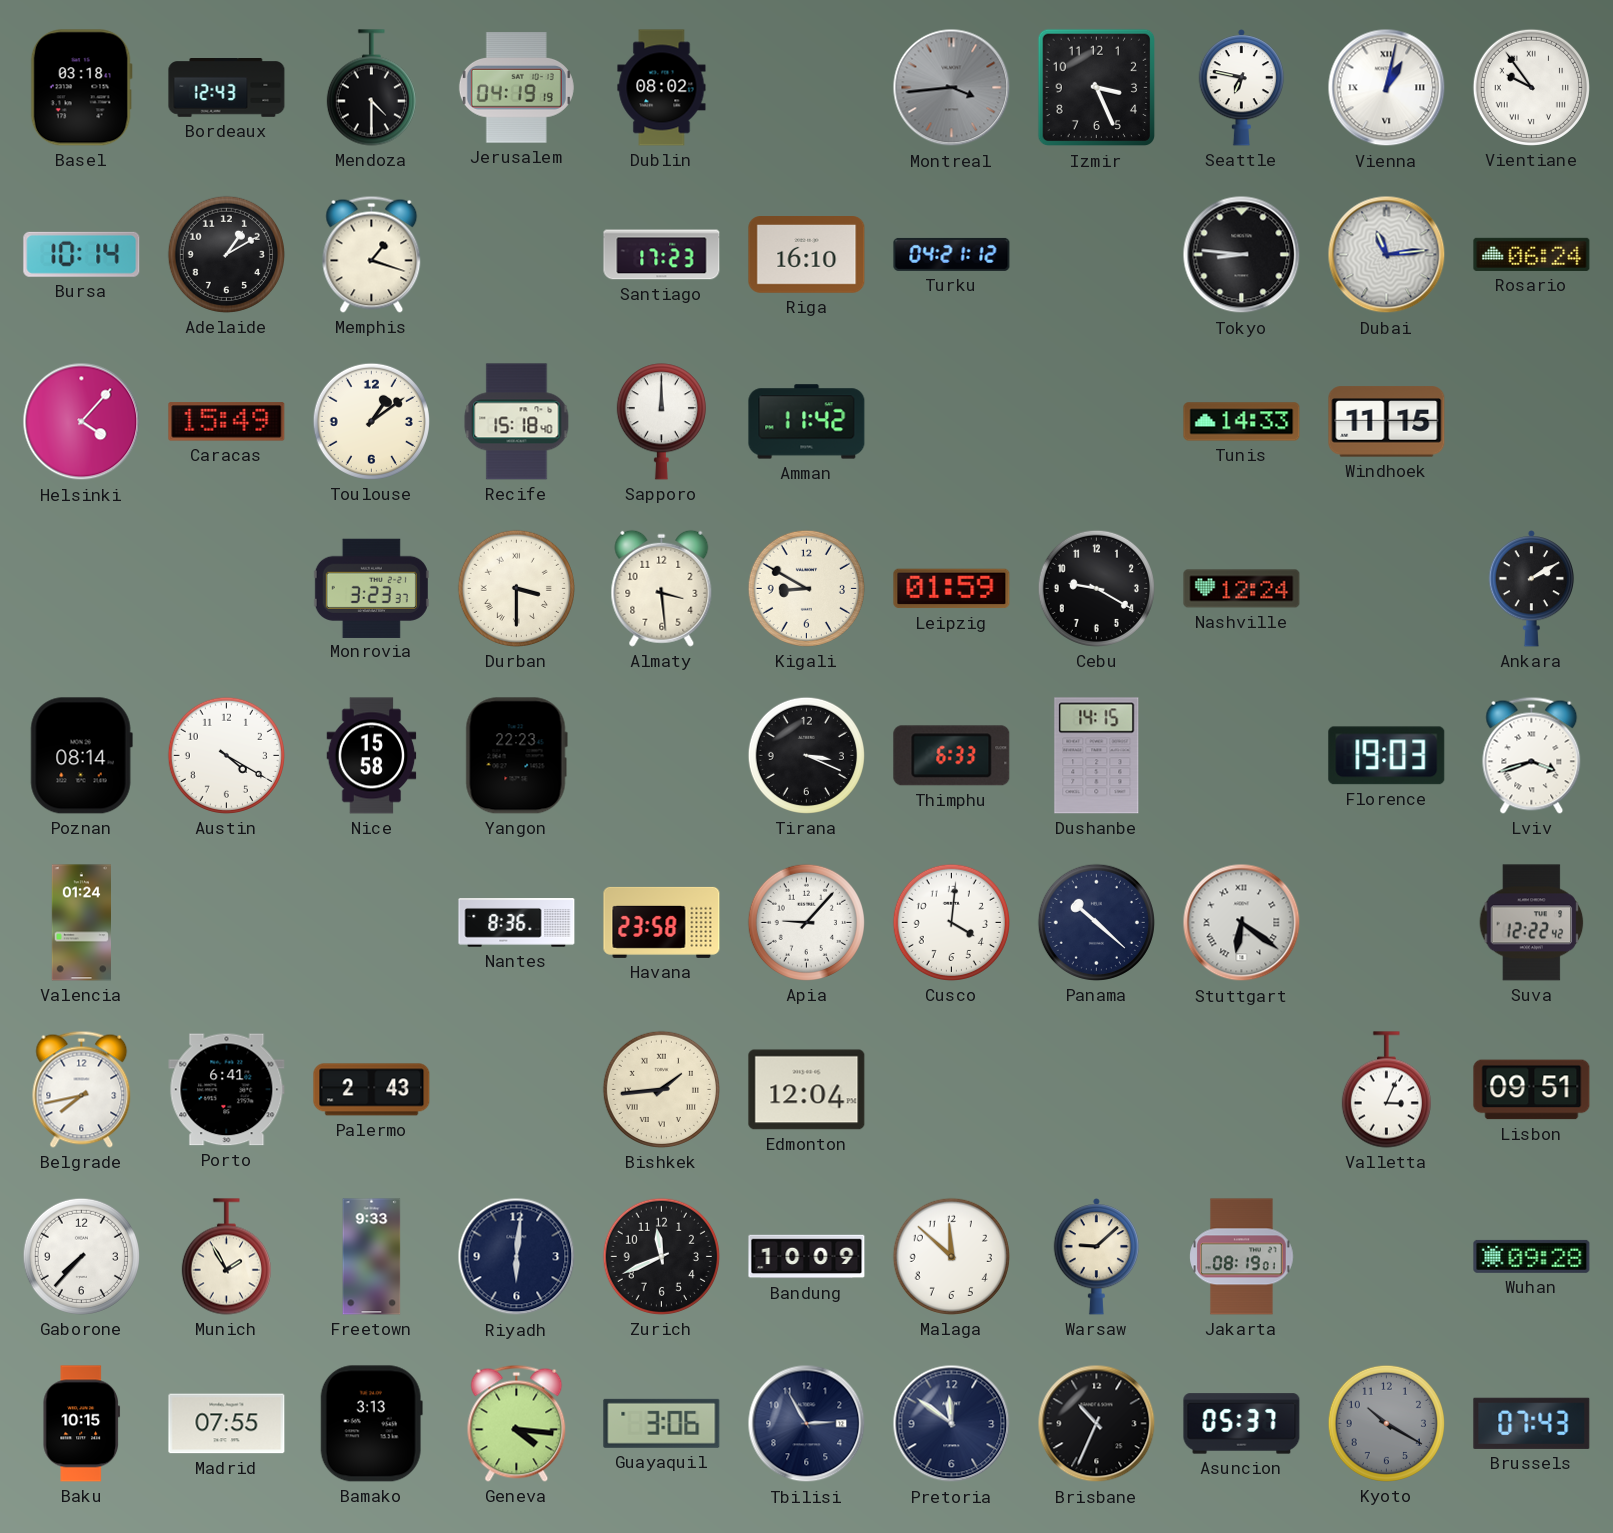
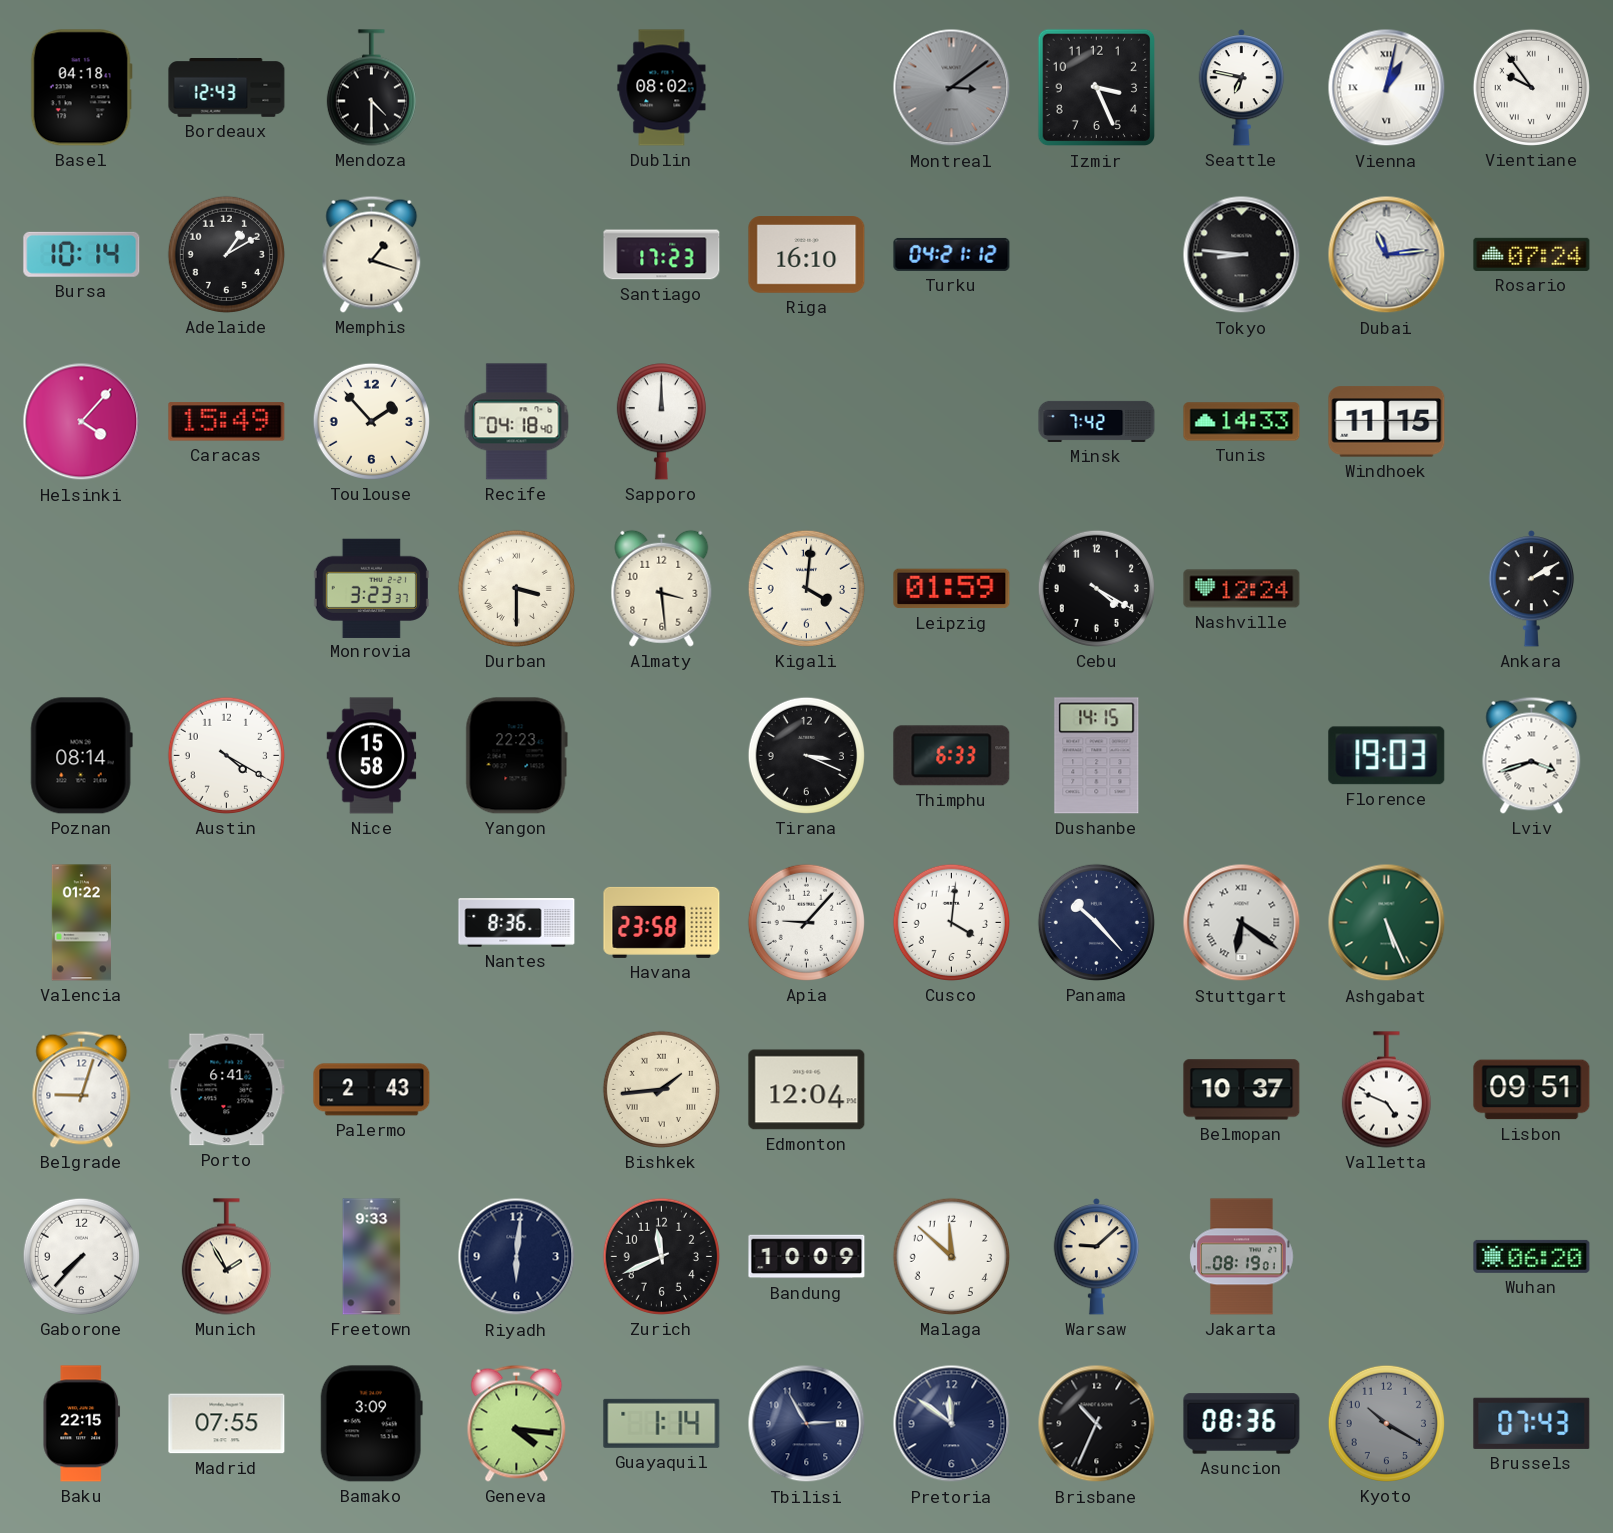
Basel: 03:18 -> 04:18 (81, 88)
Jerusalem: 04:19 -> none (516, 88)
Montreal: 3:44 -> 3:09 (952, 88)
Rosario: 06:24 -> 07:24 (1532, 254)
Toulouse: 1:09 -> 1:53 (371, 421)
Recife: 15:18 -> 04:18 (517, 422)
Amman: 11:42 -> none (807, 422)
Minsk: none -> 7:42 (1097, 421)
Kigali: 8:50 -> 4:01 (806, 588)
Cebu: 9:20 -> 4:20 (1096, 588)
Valencia: 01:24 -> 01:22 (81, 923)
Panama: 10:22 -> 10:23 (1096, 922)
Ashgabat: none -> 5:26 (1387, 923)
Suva: 12:22 -> none (1532, 923)
Belgrade: 7:43 -> 9:03 (82, 1089)
Belmopan: none -> 10:37 (1242, 1090)
Valletta: 3:04 -> 4:49 (1386, 1090)
Wuhan: 09:28 -> 06:20 (1532, 1256)
Baku: 10:15 -> 22:15 (82, 1424)
Bamako: 3:13 -> 3:09 (371, 1424)
Guayaquil: 3:06 -> 1:14 (662, 1423)
Asuncion: 05:37 -> 08:36 (1242, 1424)
